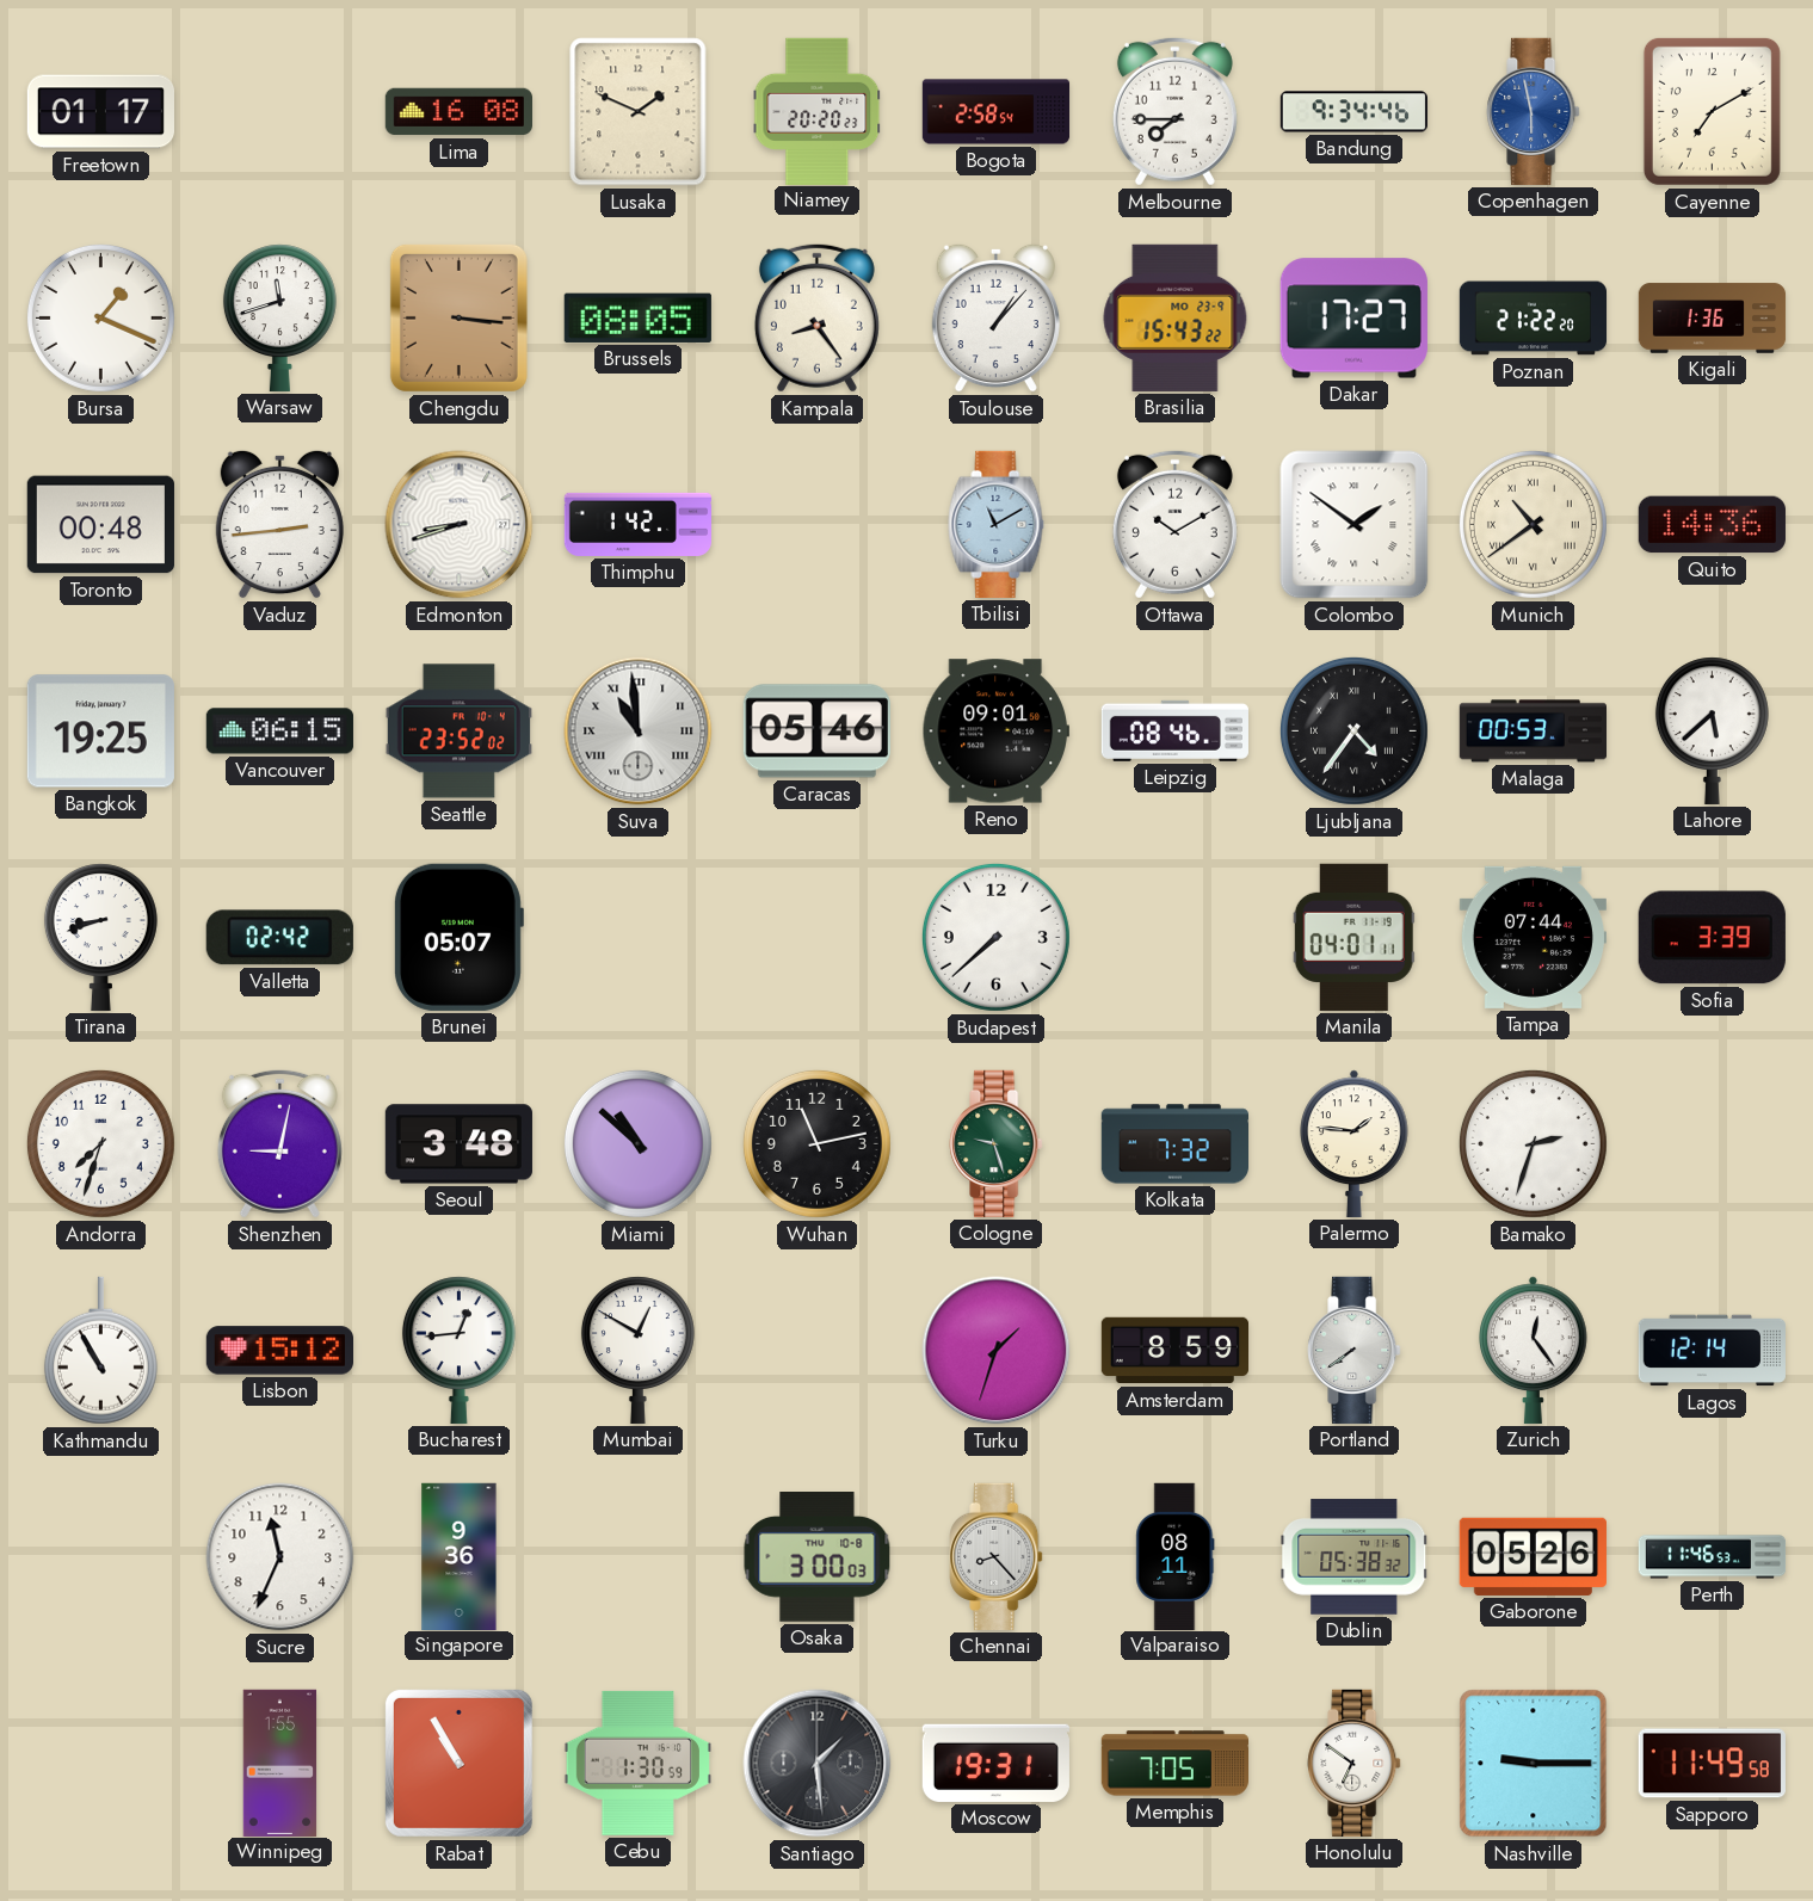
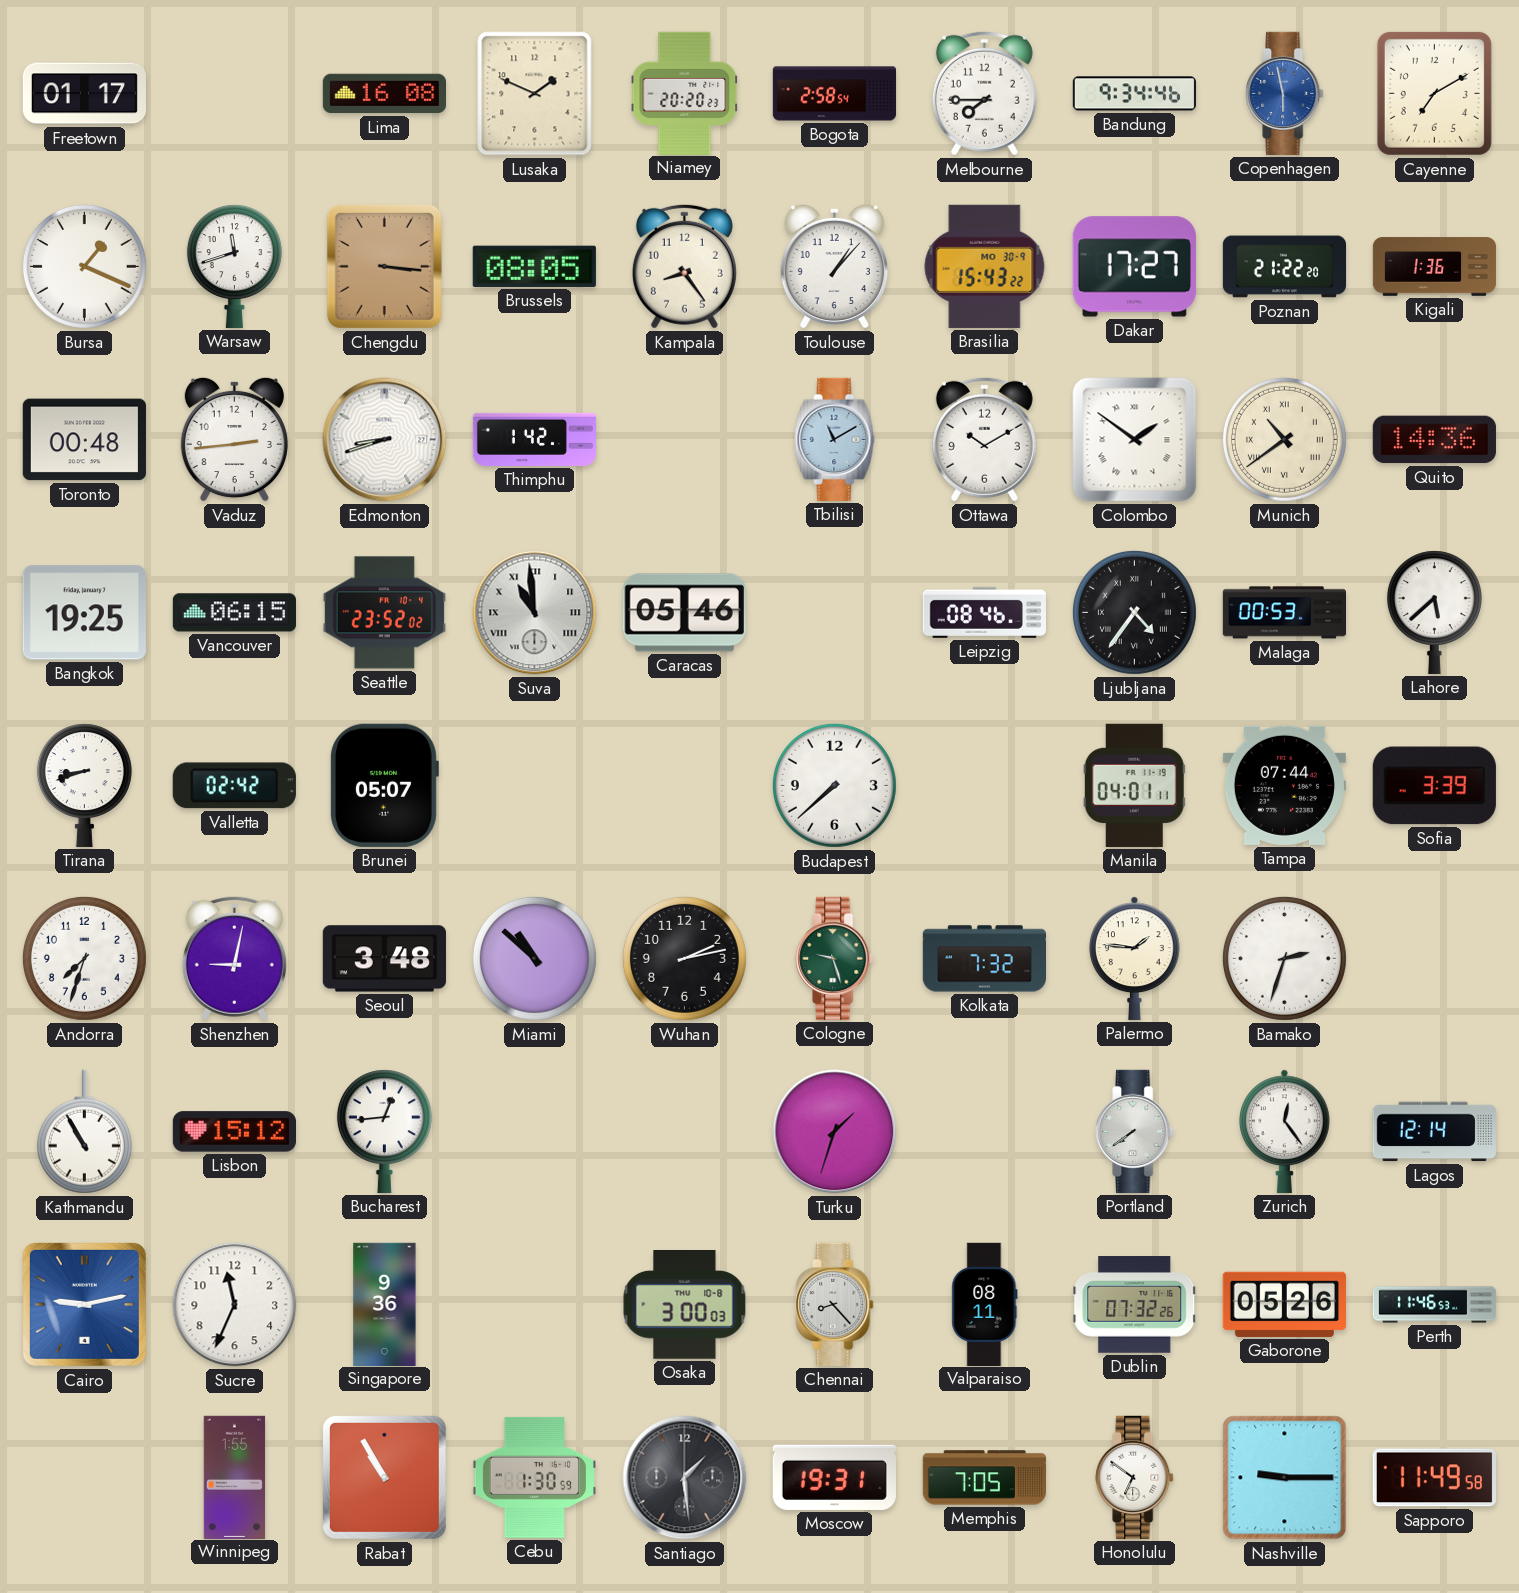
Brasilia date: MO 23-9 -> MO 30-9 (985, 266)
Reno: 09:01 -> none (995, 732)
Wuhan: 11:13 -> 2:13 (684, 958)
Mumbai: 12:50 -> none (637, 1350)
Amsterdam: 8:59 -> none (1174, 1351)
Cairo: none -> 9:13 (84, 1304)
Dublin: 05:38 -> 07:32 (1135, 1305)
